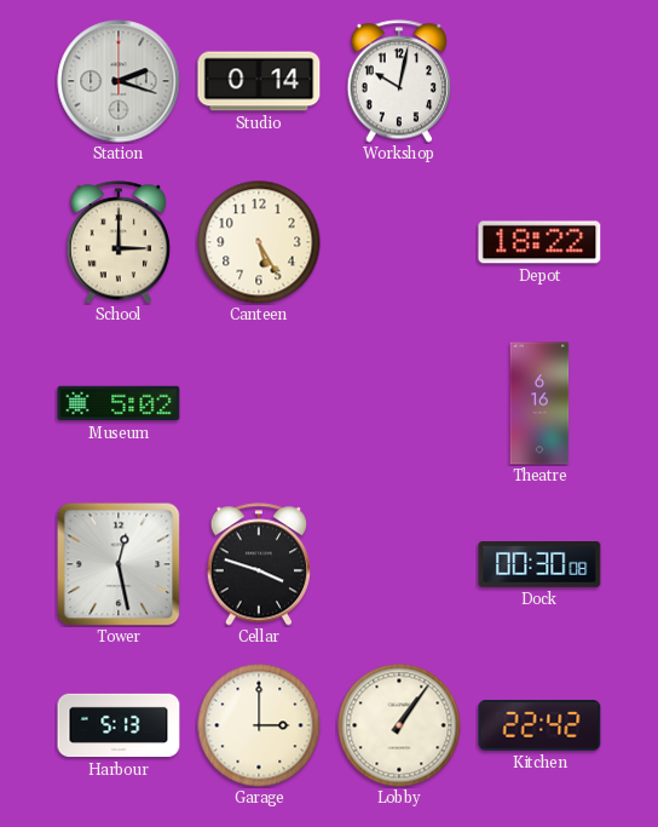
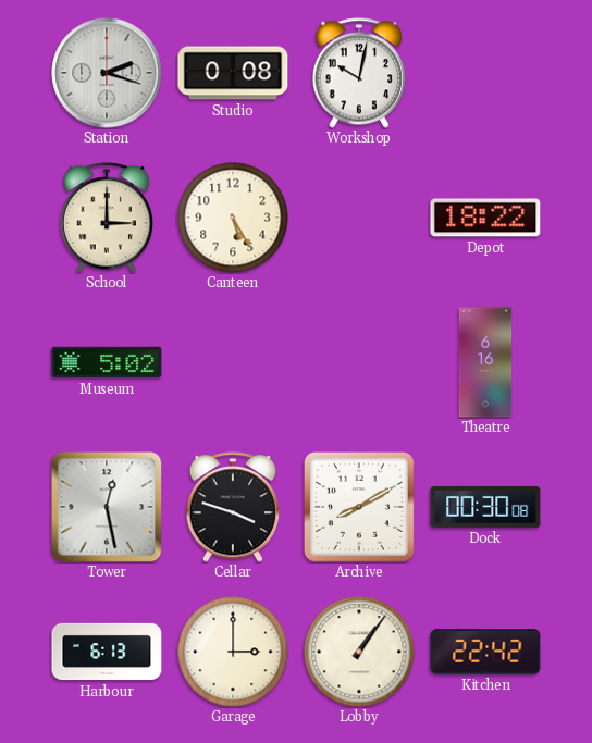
Studio: 0:14 -> 0:08 (233, 73)
Archive: none -> 8:10 (359, 507)
Harbour: 5:13 -> 6:13 (107, 652)
